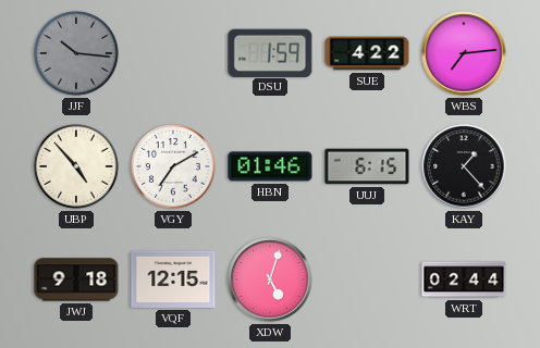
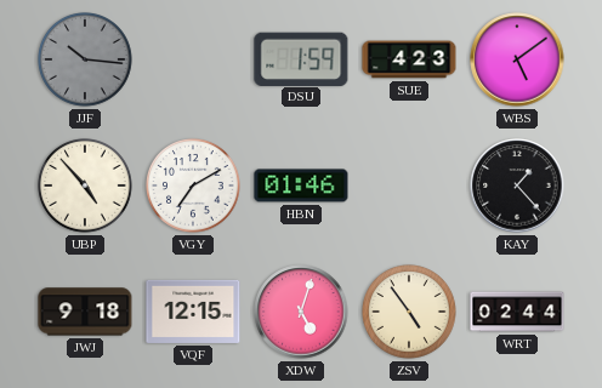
SUE: 4:22 -> 4:23 (409, 59)
WBS: 7:14 -> 5:09 (517, 59)
UUJ: 6:15 -> none (367, 166)
ZSV: none -> 4:54 (410, 313)
